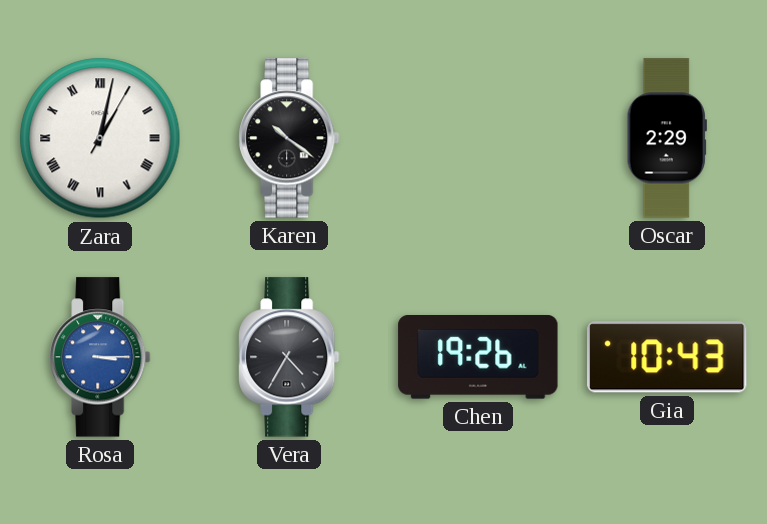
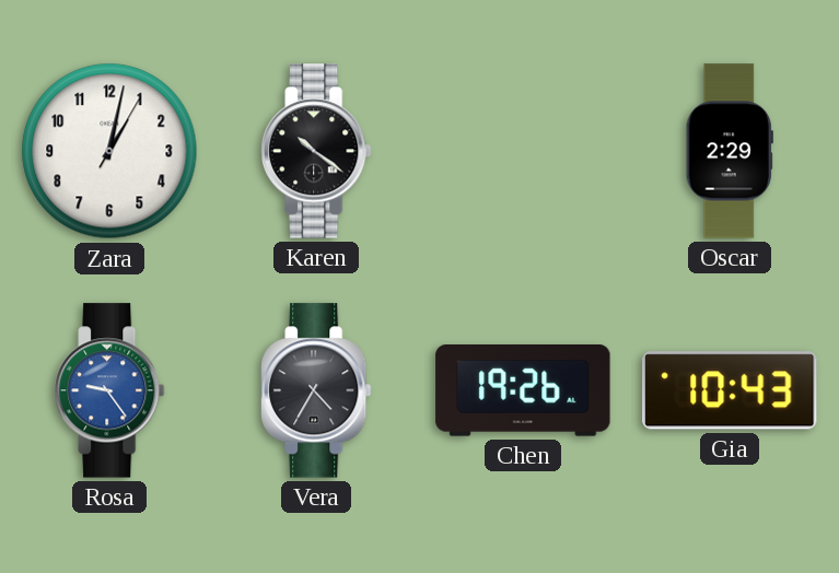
Zara numerals: Roman -> Arabic (109, 151)
Rosa: 3:15 -> 9:24 (109, 390)
